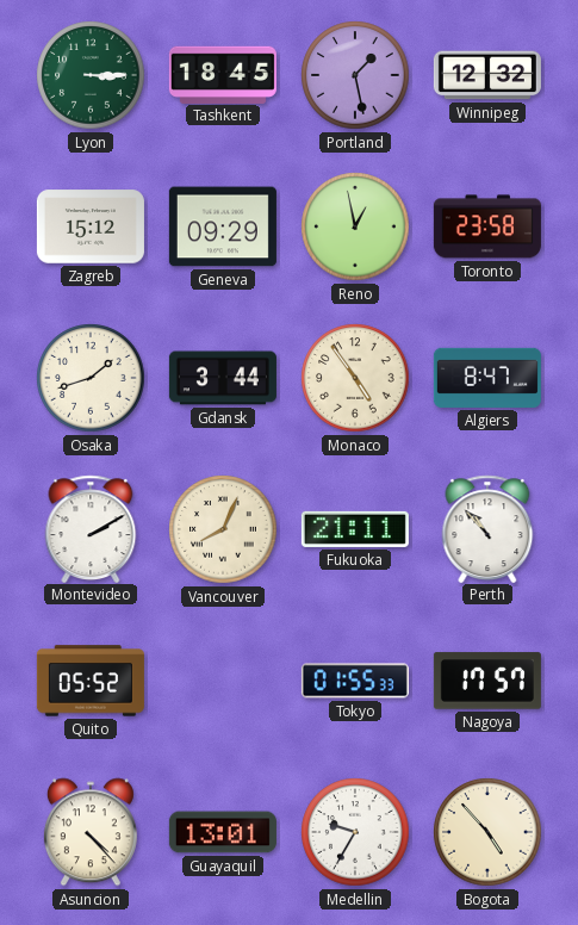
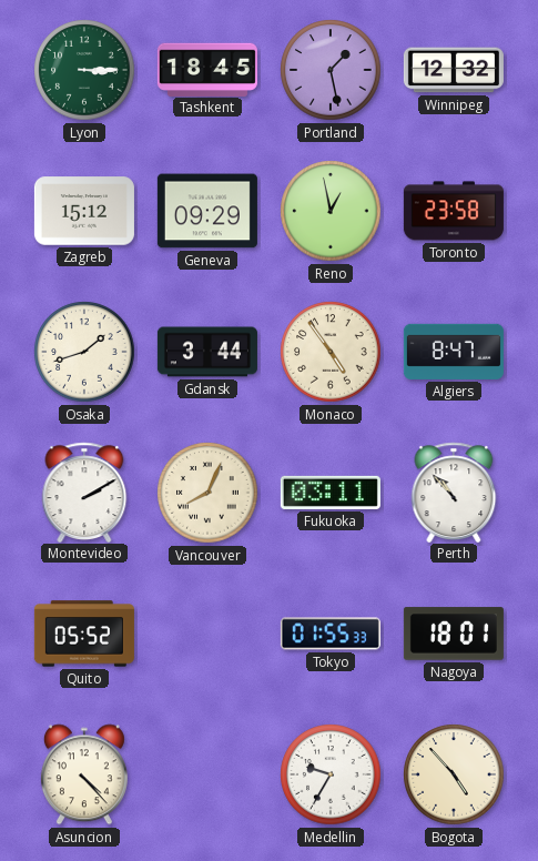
Fukuoka: 21:11 -> 03:11 (331, 493)
Nagoya: 17:57 -> 18:01 (454, 634)
Guayaquil: 13:01 -> none (223, 832)
